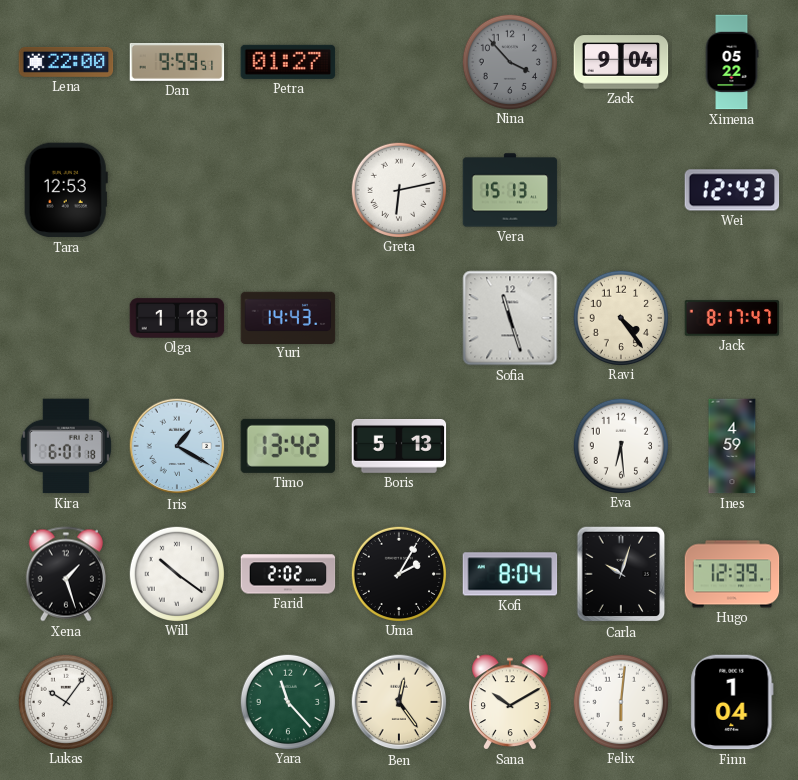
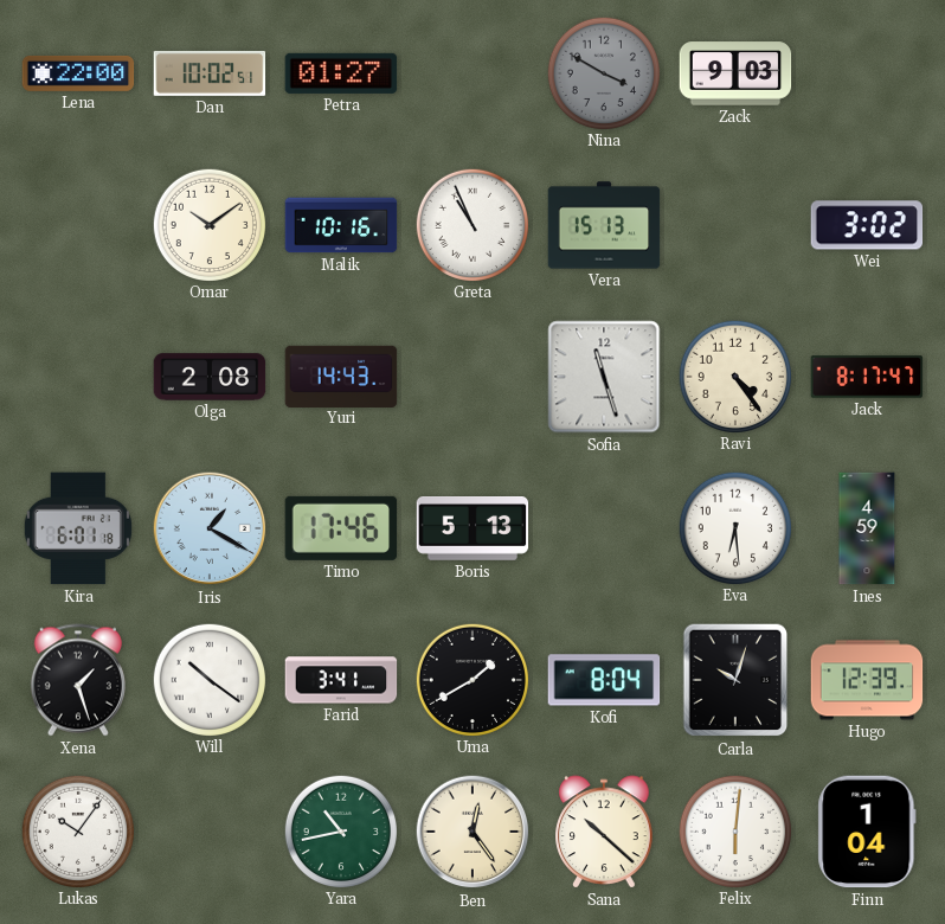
Dan: 9:59 -> 10:02 (210, 73)
Nina: 3:53 -> 3:50 (603, 72)
Zack: 9:04 -> 9:03 (735, 73)
Ximena: 05:22 -> none (732, 62)
Tara: 12:53 -> none (66, 190)
Omar: none -> 10:09 (208, 224)
Malik: none -> 10:16 (341, 225)
Greta: 6:13 -> 10:56 (471, 224)
Wei: 12:43 -> 3:02 (867, 225)
Olga: 1:18 -> 2:08 (210, 377)
Timo: 13:42 -> 17:46 (341, 528)
Farid: 2:02 -> 3:41 (341, 680)
Uma: 2:05 -> 1:40 (471, 679)
Yara: 11:23 -> 10:43 (340, 830)
Sana: 10:10 -> 10:22 (604, 832)
